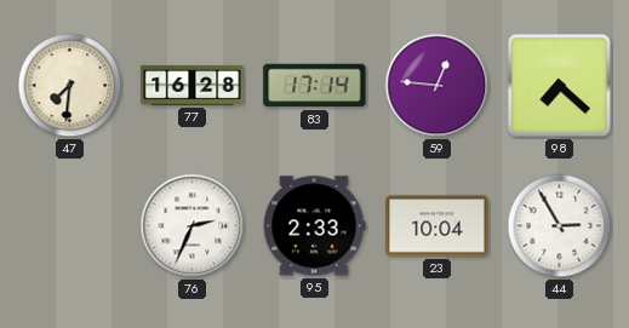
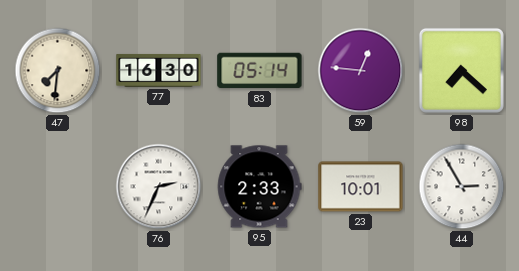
77: 16:28 -> 16:30 (159, 70)
83: 17:14 -> 05:14 (260, 71)
23: 10:04 -> 10:01 (361, 187)
